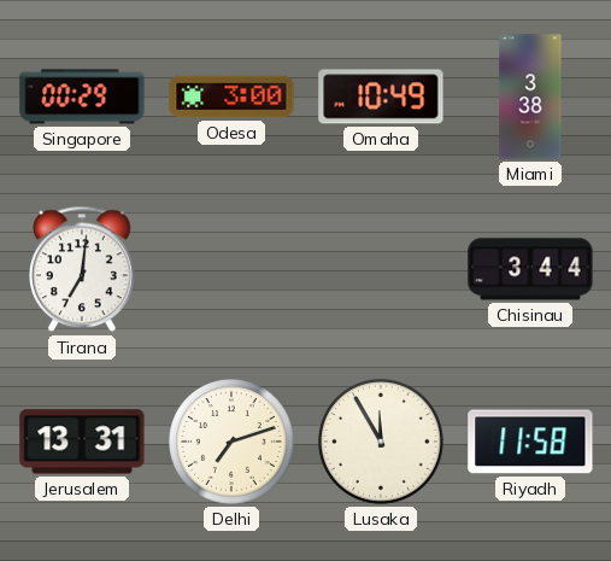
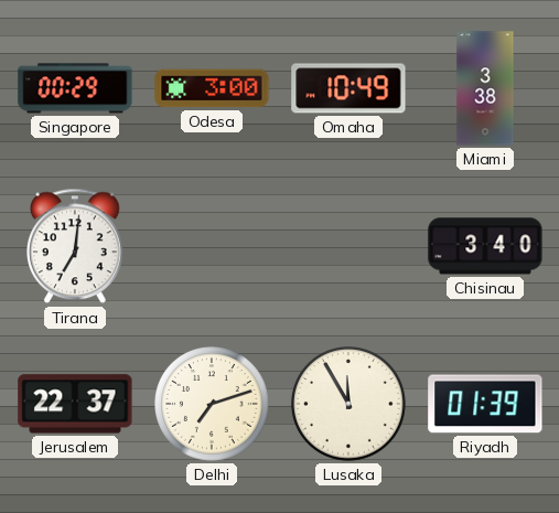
Chisinau: 3:44 -> 3:40 (485, 246)
Jerusalem: 13:31 -> 22:37 (75, 404)
Riyadh: 11:58 -> 01:39 (485, 404)
